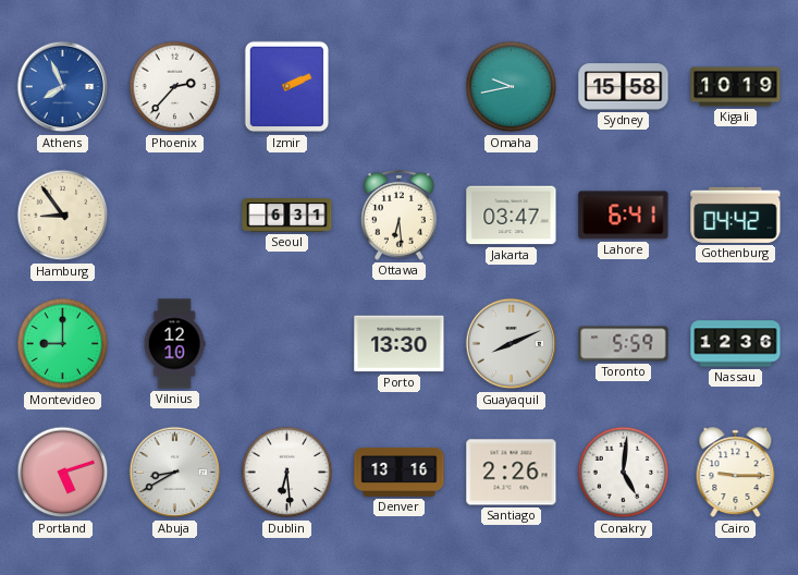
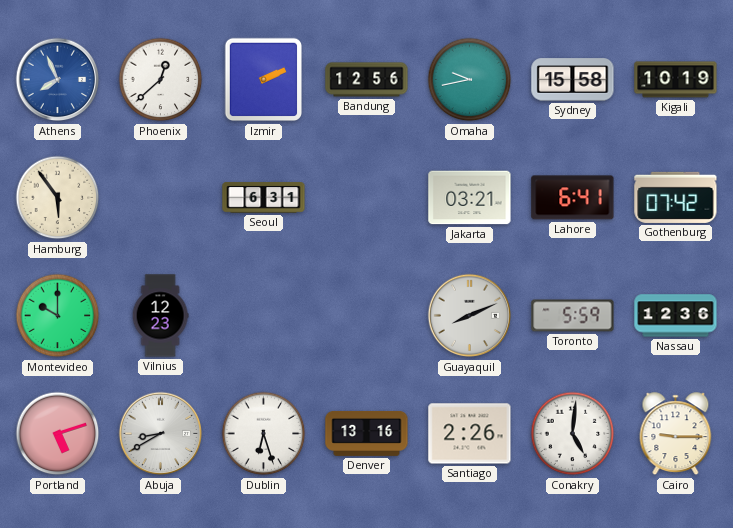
Phoenix: 2:37 -> 12:38 (161, 80)
Bandung: none -> 12:56 (367, 80)
Hamburg: 8:54 -> 5:54 (58, 198)
Ottawa: 6:29 -> none (398, 215)
Jakarta: 03:47 -> 03:21 (470, 198)
Gothenburg: 04:42 -> 07:42 (676, 197)
Montevideo: 9:00 -> 10:00 (58, 316)
Vilnius: 12:10 -> 12:23 (160, 316)
Porto: 13:30 -> none (400, 344)
Dublin: 6:29 -> 6:27 (264, 434)
